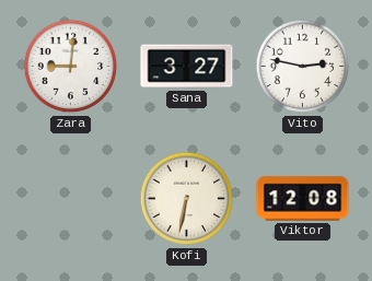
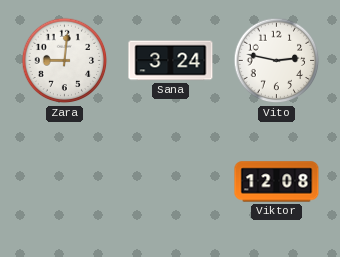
Sana: 3:27 -> 3:24 (171, 61)
Kofi: 6:32 -> none (187, 199)
